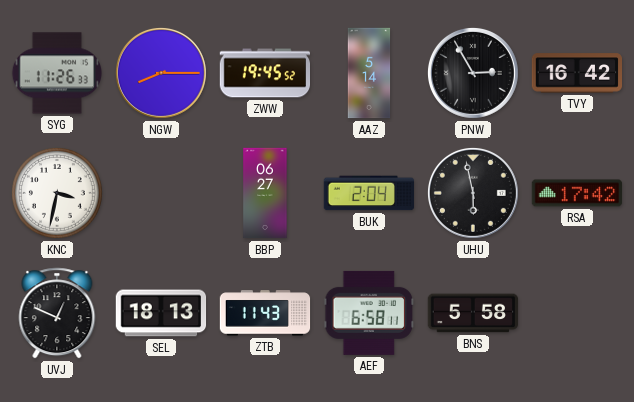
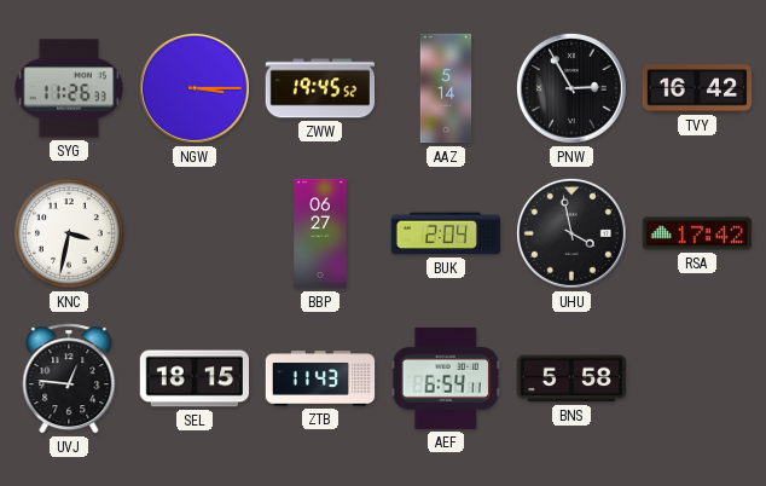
NGW: 8:15 -> 3:15 (195, 88)
UHU: 5:58 -> 3:58 (571, 233)
UVJ: 12:49 -> 12:46 (69, 378)
SEL: 18:13 -> 18:15 (195, 378)
AEF: 6:58 -> 6:54 (445, 378)
